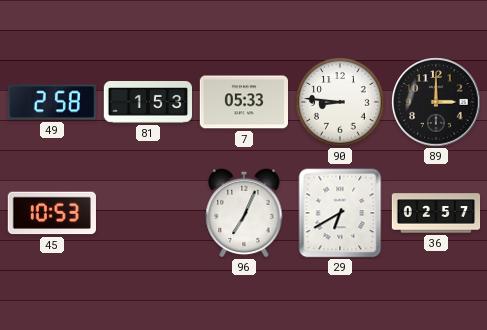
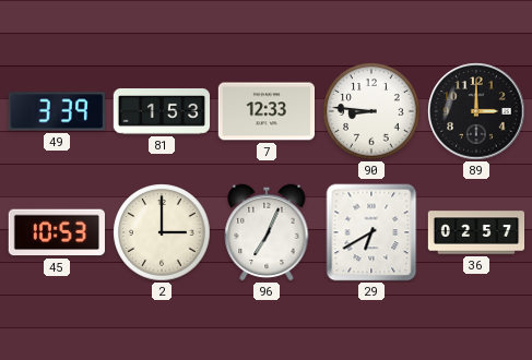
49: 2:58 -> 3:39 (57, 111)
7: 05:33 -> 12:33 (265, 111)
2: none -> 3:00 (162, 232)
